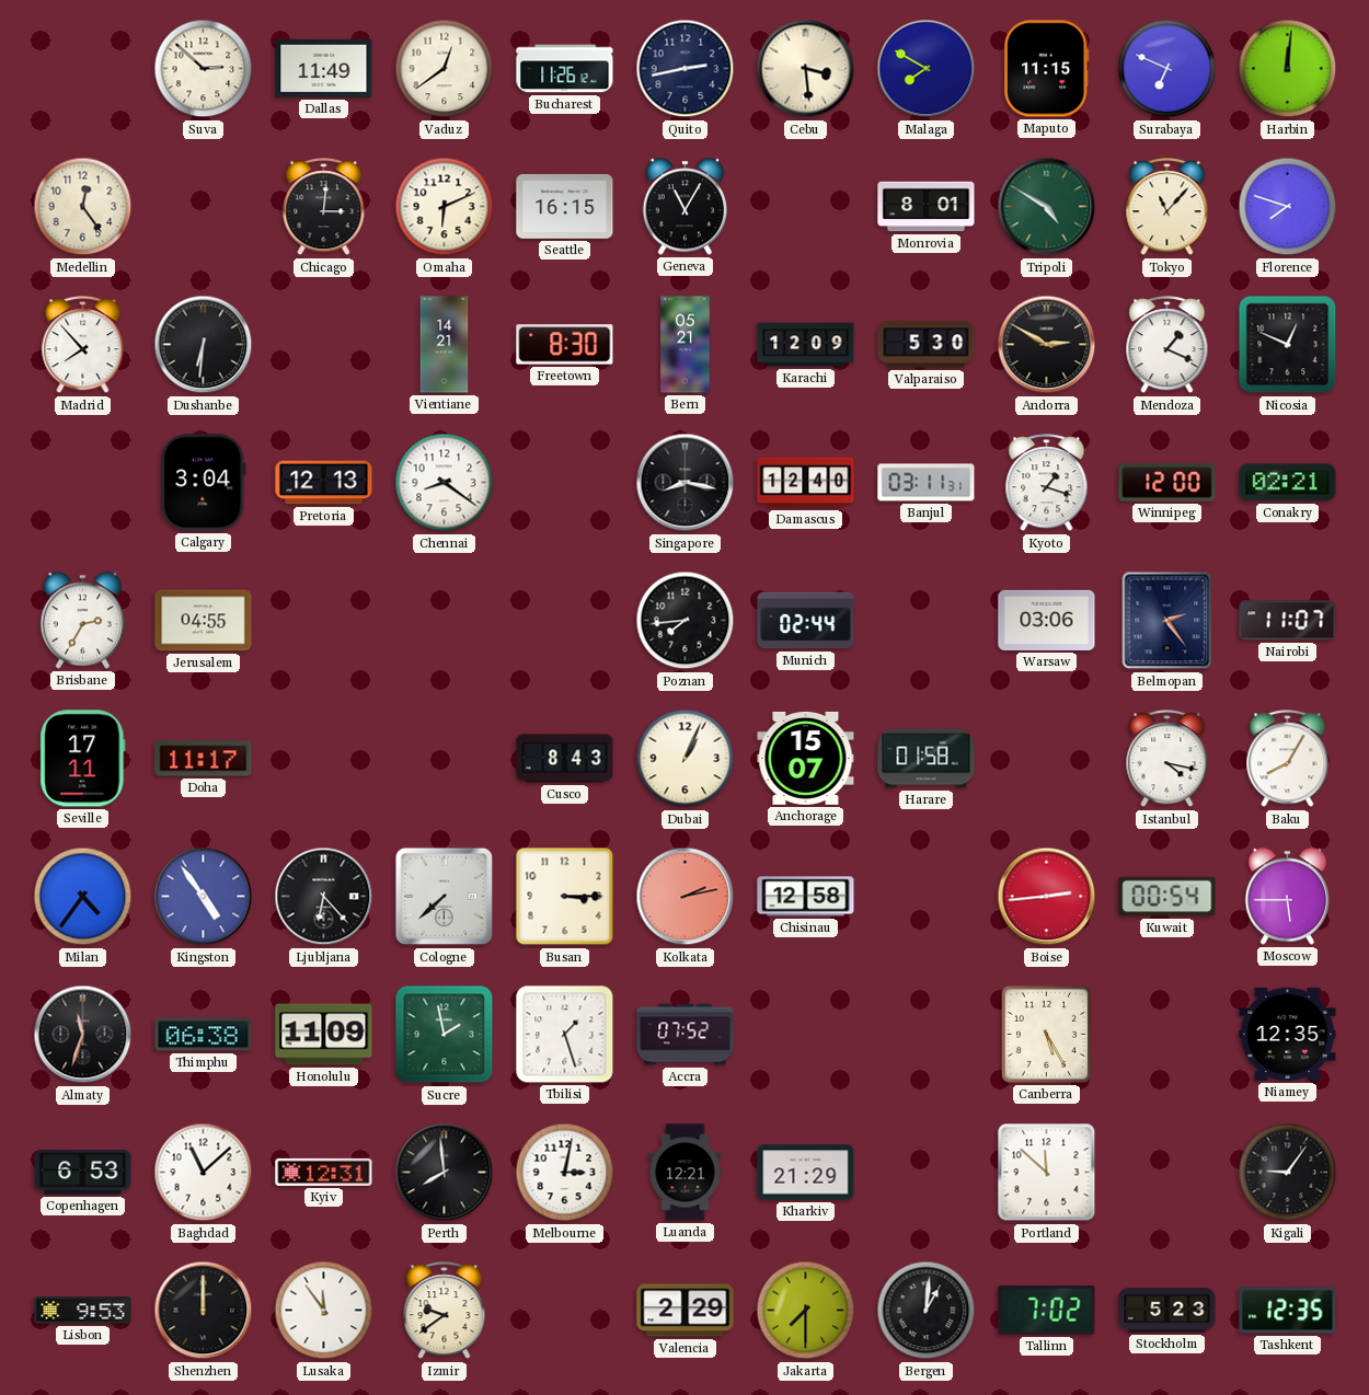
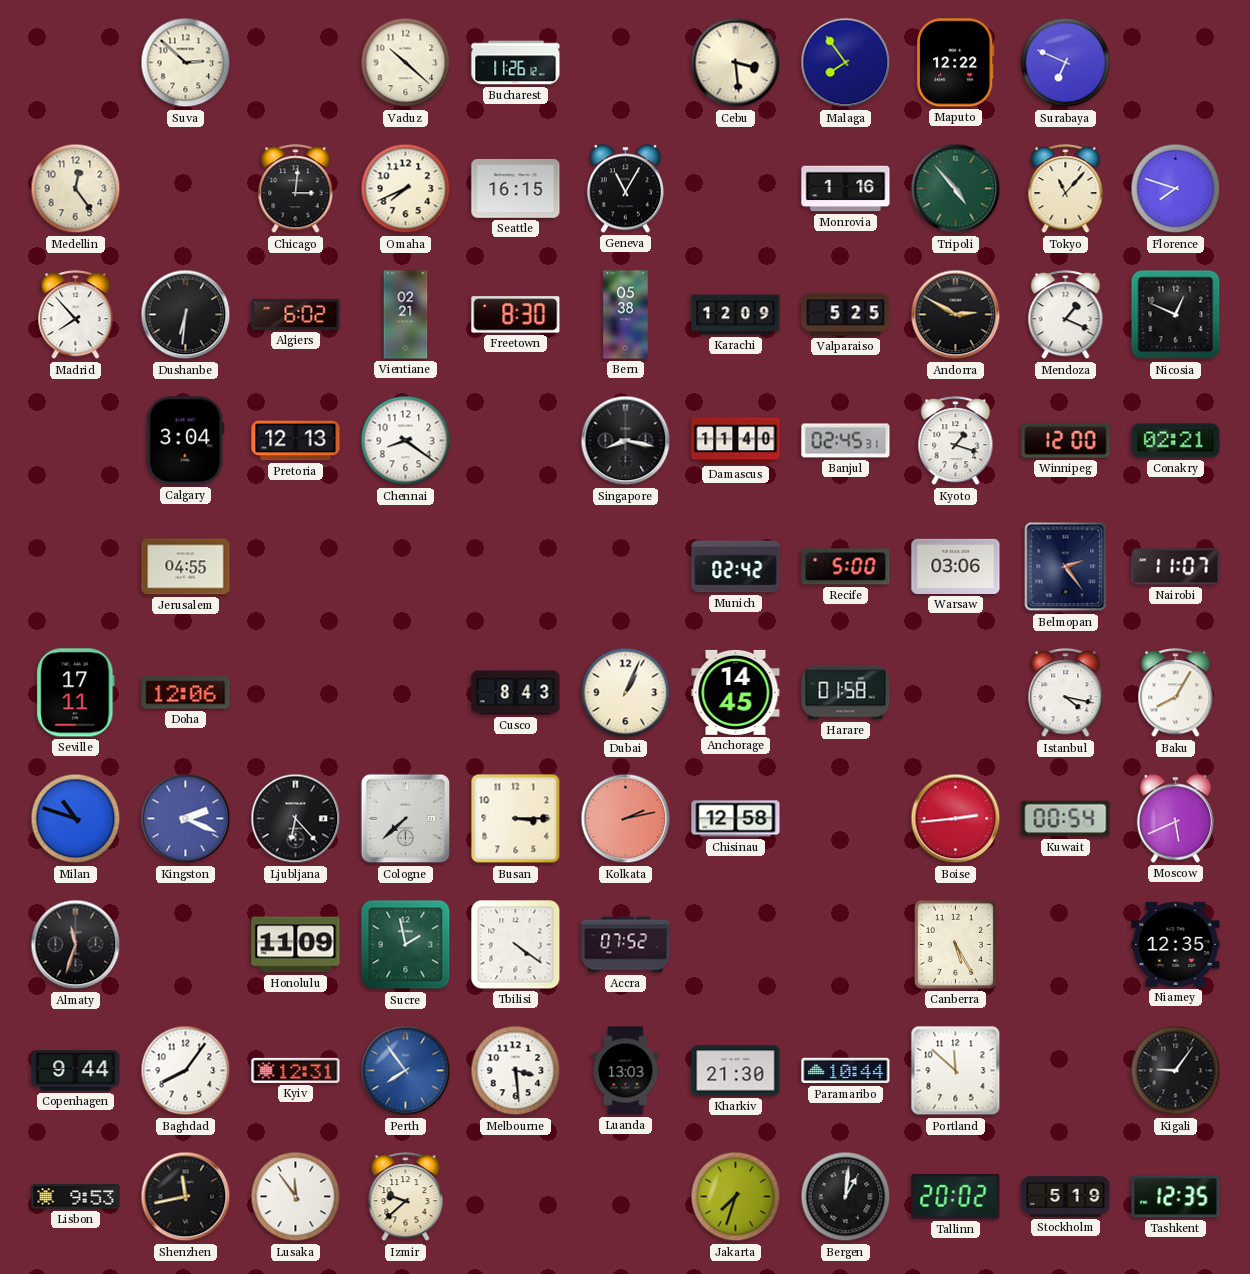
Dallas: 11:49 -> none (324, 68)
Vaduz: 12:39 -> 10:22 (406, 63)
Quito: 2:43 -> none (686, 69)
Malaga: 7:50 -> 7:54 (846, 63)
Maputo: 11:15 -> 12:22 (956, 63)
Harbin: 12:01 -> none (1288, 69)
Omaha: 6:11 -> 7:41 (406, 189)
Monrovia: 8:01 -> 1:16 (846, 189)
Tripoli: 4:50 -> 4:53 (956, 189)
Algiers: none -> 6:02 (296, 314)
Vientiane: 14:21 -> 02:21 (406, 315)
Bern: 05:21 -> 05:38 (626, 315)
Valparaiso: 5:30 -> 5:25 (846, 315)
Damascus: 12:40 -> 11:40 (736, 441)
Banjul: 03:11 -> 02:45 (846, 441)
Brisbane: 2:35 -> none (83, 621)
Poznan: 7:44 -> none (686, 621)
Munich: 02:44 -> 02:42 (736, 567)
Recife: none -> 5:00 (846, 567)
Doha: 11:17 -> 12:06 (186, 693)
Anchorage: 15:07 -> 14:45 (736, 692)
Milan: 4:36 -> 10:48 (76, 819)
Kingston: 4:54 -> 2:19 (186, 819)
Moscow: 5:45 -> 5:41 (1176, 819)
Thimphu: 06:38 -> none (204, 1035)
Tbilisi: 1:27 -> 4:21 (516, 945)
Copenhagen: 6:53 -> 9:44 (76, 1071)
Baghdad: 11:08 -> 8:06 (186, 1071)
Perth: 7:59 -> 7:54 (406, 1071)
Perth dial: black -> blue (406, 1071)
Melbourne: 3:02 -> 3:29 (516, 1071)
Luanda: 12:21 -> 13:03 (626, 1071)
Kharkiv: 21:29 -> 21:30 (736, 1071)
Paramaribo: none -> 10:44 (846, 1071)
Shenzhen: 12:00 -> 11:43 (186, 1197)
Izmir: 9:39 -> 9:38 (406, 1197)
Valencia: 2:29 -> none (686, 1311)
Jakarta: 7:30 -> 7:33 (736, 1197)
Tallinn: 7:02 -> 20:02 (956, 1196)
Stockholm: 5:23 -> 5:19 (1066, 1197)
